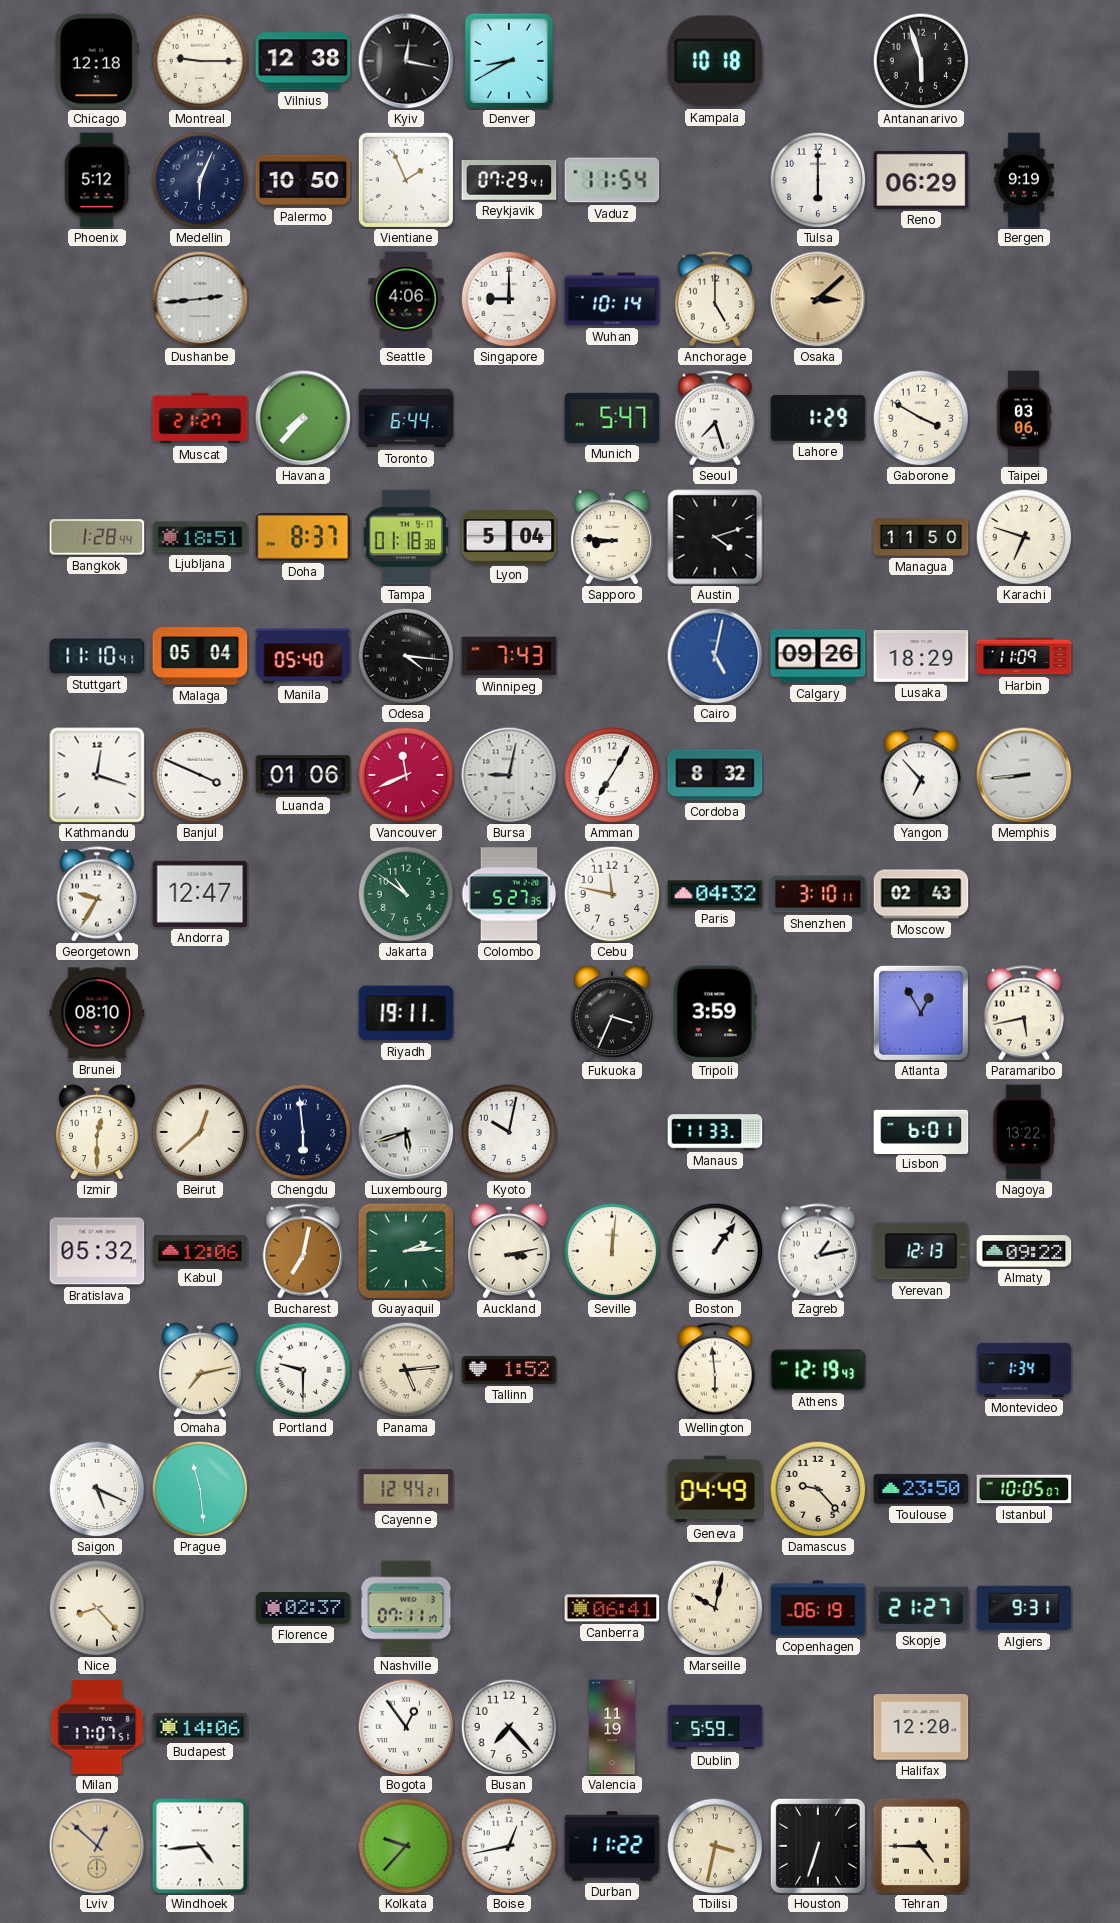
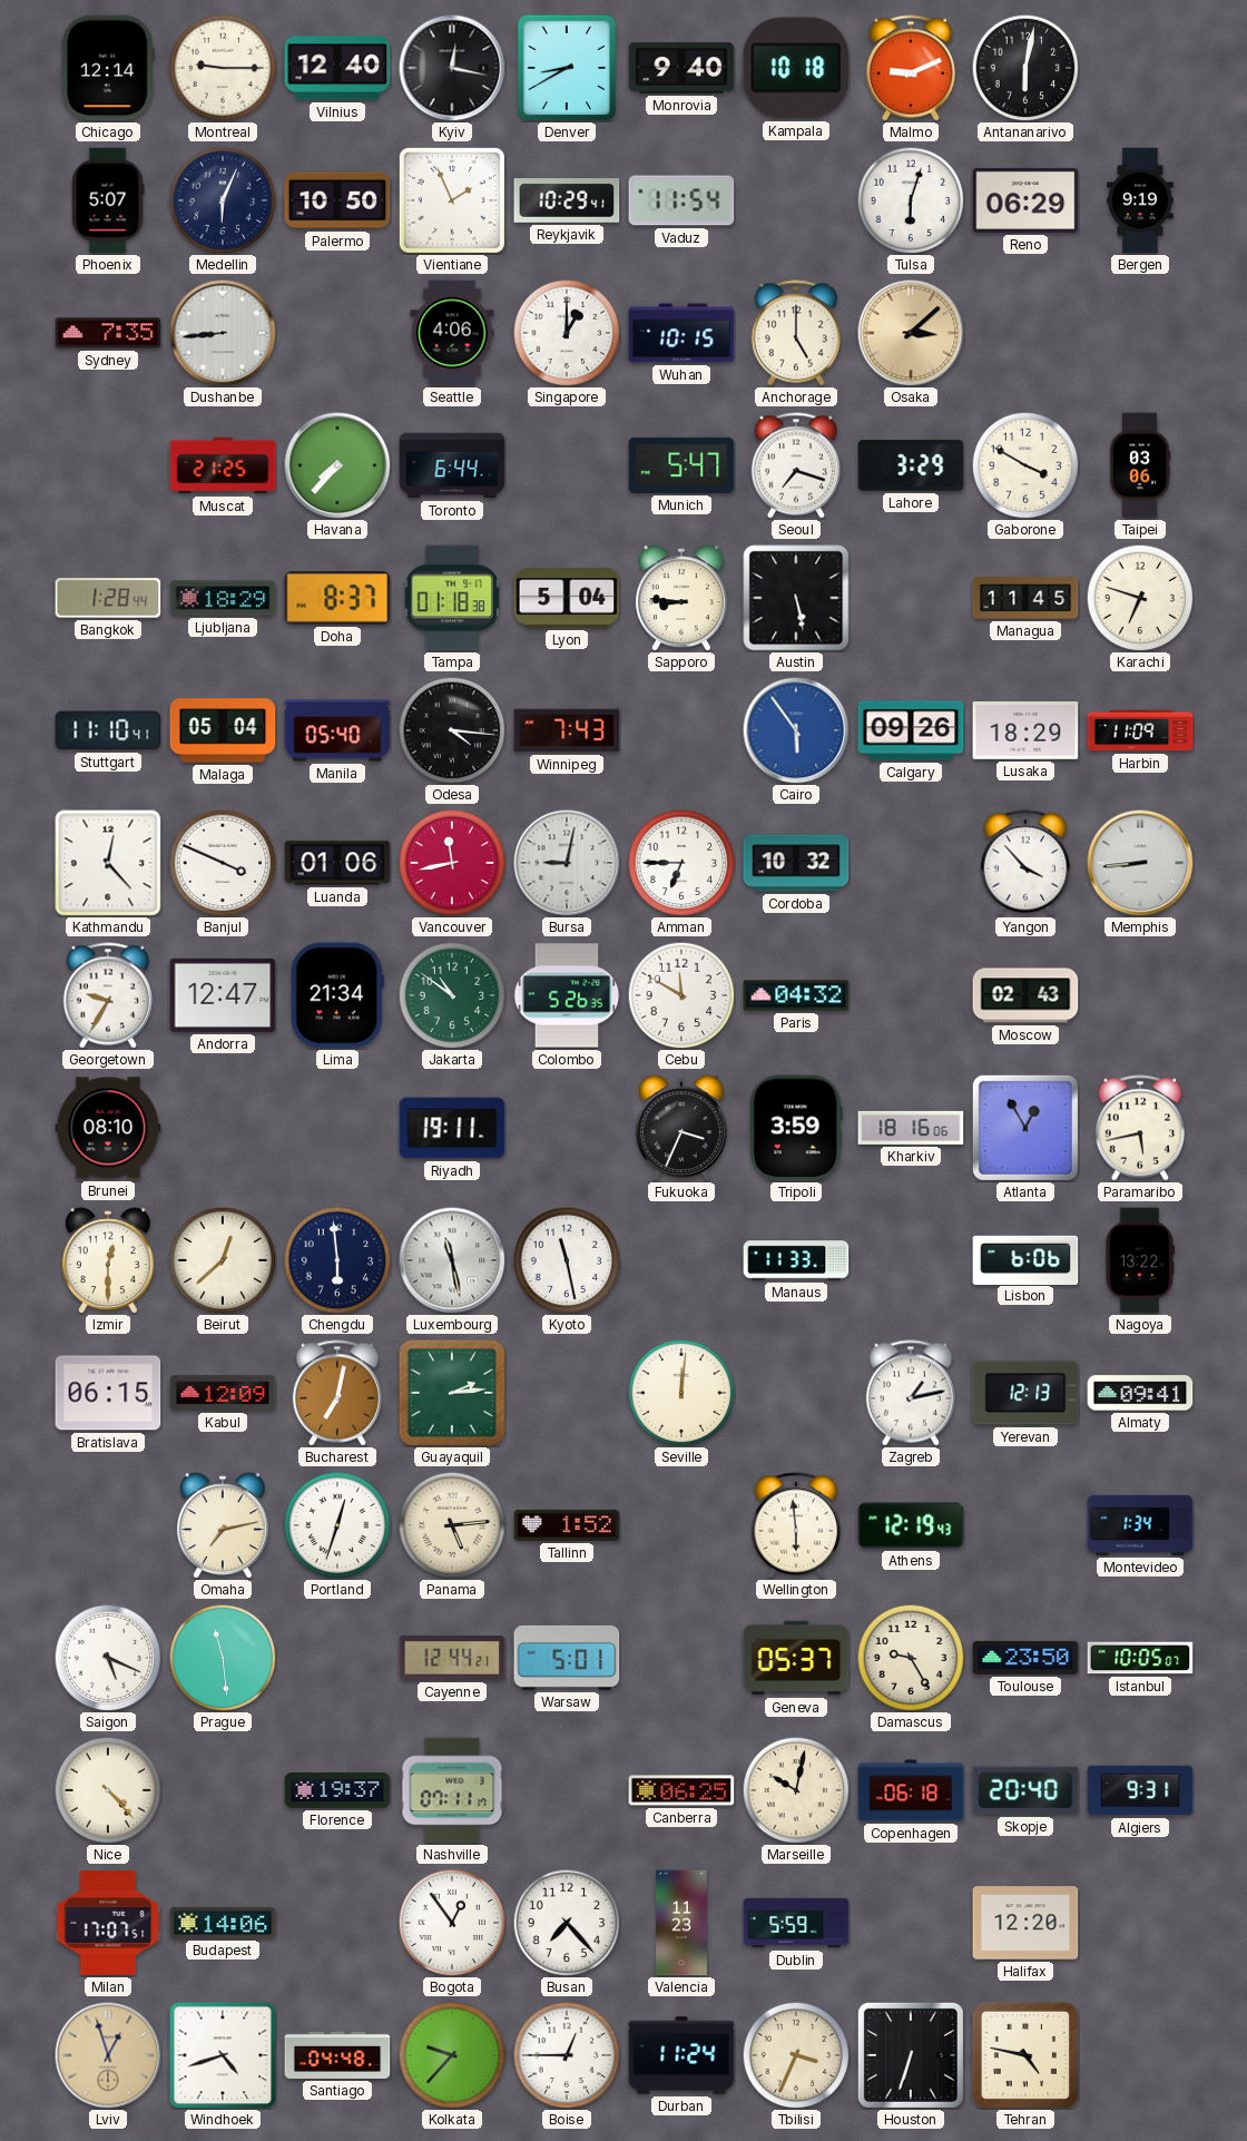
Chicago: 12:18 -> 12:14 (108, 68)
Vilnius: 12:38 -> 12:40 (337, 68)
Monrovia: none -> 9:40 (681, 68)
Malmo: none -> 9:11 (910, 68)
Antananarivo: 5:57 -> 6:02 (1025, 68)
Phoenix: 5:12 -> 5:07 (108, 200)
Reykjavik: 07:29 -> 10:29 (567, 202)
Tulsa: 6:00 -> 6:03 (911, 200)
Sydney: none -> 7:35 (108, 333)
Dushanbe: 2:44 -> 8:44 (223, 333)
Singapore: 9:00 -> 1:00 (567, 333)
Wuhan: 10:14 -> 10:15 (681, 333)
Muscat: 21:27 -> 21:25 (223, 465)
Seoul: 7:27 -> 7:18 (795, 465)
Lahore: 1:29 -> 3:29 (911, 465)
Ljubljana: 18:51 -> 18:29 (223, 598)
Austin: 4:12 -> 5:28 (796, 598)
Managua: 11:50 -> 11:45 (1025, 599)
Cairo: 5:02 -> 5:54 (796, 730)
Kathmandu: 12:18 -> 12:23 (108, 863)
Vancouver: 11:41 -> 11:43 (452, 863)
Amman: 7:05 -> 6:45 (681, 863)
Cordoba: 8:32 -> 10:32 (796, 863)
Yangon: 6:53 -> 3:53 (1024, 863)
Lima: none -> 21:34 (337, 995)
Colombo: 5:27 -> 5:26 (567, 995)
Cebu: 11:47 -> 11:50 (681, 995)
Shenzhen: 3:10 -> none (818, 894)
Kharkiv: none -> 18:16 (911, 1128)
Luxembourg: 5:42 -> 11:28 (452, 1260)
Kyoto: 10:02 -> 11:28 (567, 1260)
Lisbon: 6:01 -> 6:06 (1025, 1259)
Bratislava: 05:32 -> 06:15 (108, 1393)
Kabul: 12:06 -> 12:09 (223, 1393)
Auckland: 3:13 -> none (509, 1251)
Boston: 1:06 -> none (715, 1251)
Almaty: 09:22 -> 09:41 (1140, 1393)
Portland: 9:30 -> 12:33 (337, 1525)
Warsaw: none -> 5:01 (567, 1658)
Geneva: 04:49 -> 05:37 (796, 1658)
Damascus: 9:23 -> 9:25 (911, 1658)
Nice: 8:23 -> 4:23 (108, 1790)
Florence: 02:37 -> 19:37 (337, 1790)
Canberra: 06:41 -> 06:25 (681, 1790)
Copenhagen: 06:19 -> 06:18 (911, 1790)
Skopje: 21:27 -> 20:40 (1025, 1790)
Valencia: 11:19 -> 11:23 (681, 1923)
Lviv: 12:52 -> 12:57 (108, 2055)
Windhoek: 4:44 -> 4:42 (223, 2055)
Santiago: none -> 04:48 (337, 2055)
Boise: 12:43 -> 12:45 (567, 2055)
Durban: 11:22 -> 11:24 (681, 2055)
Tbilisi: 3:32 -> 3:34 (796, 2055)
Tehran: 4:45 -> 4:47 (1025, 2055)
